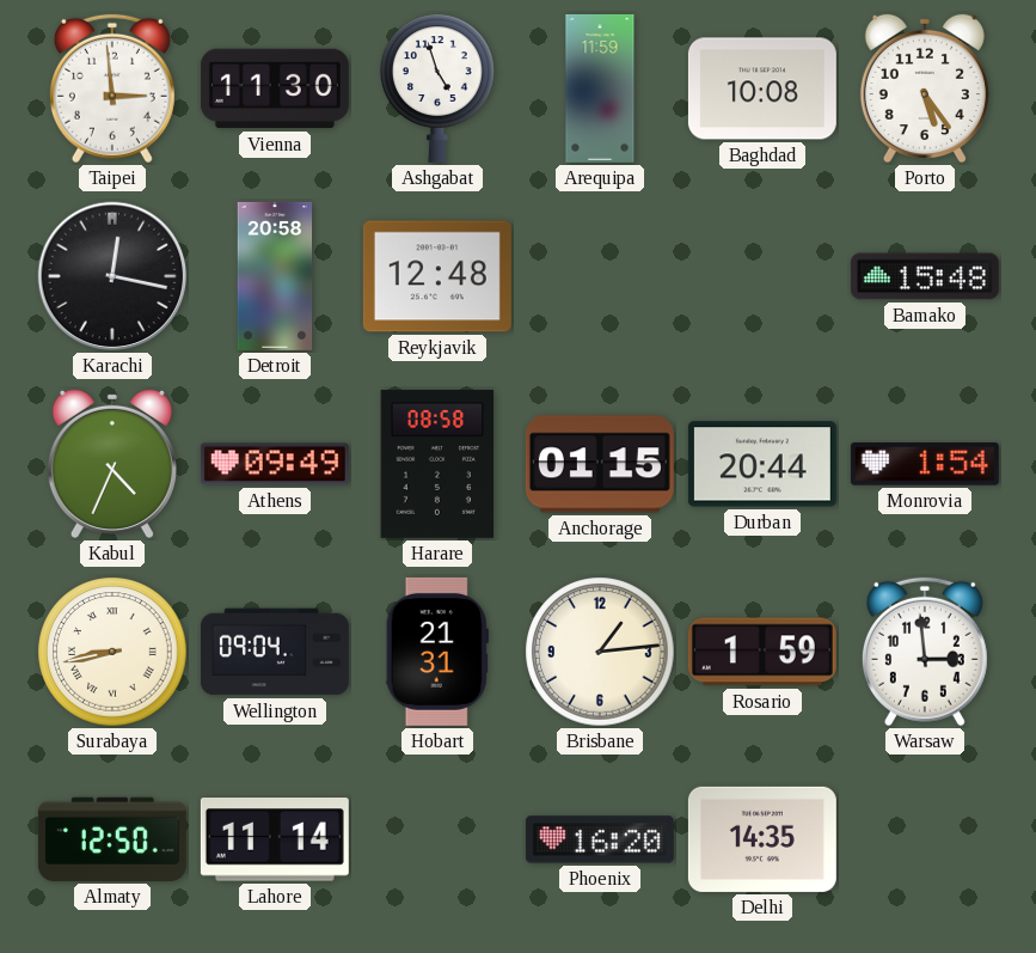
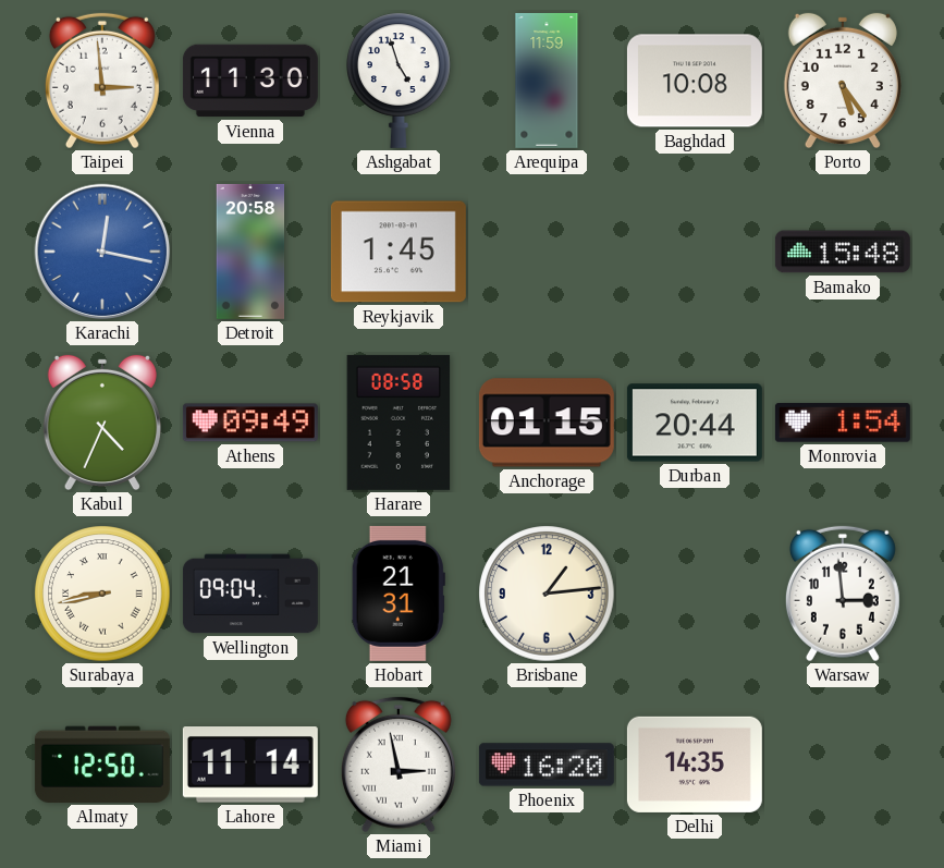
Karachi dial: black -> blue (102, 252)
Reykjavik: 12:48 -> 1:45 (399, 252)
Rosario: 1:59 -> none (762, 652)
Miami: none -> 2:58 (399, 765)
